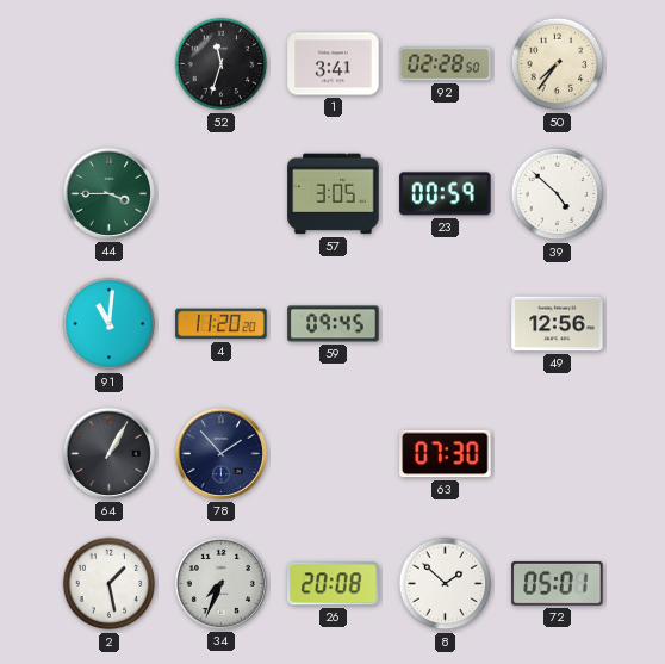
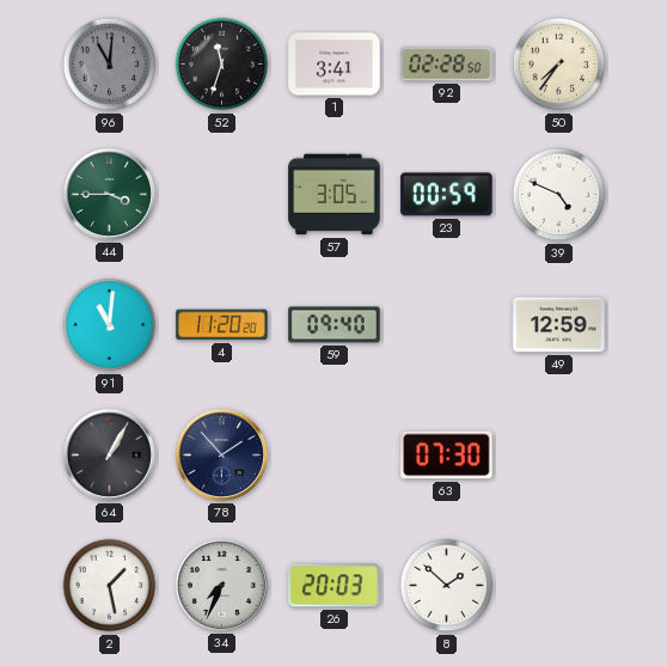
96: none -> 11:01 (110, 65)
39: 4:52 -> 4:49 (559, 195)
59: 09:45 -> 09:40 (335, 325)
49: 12:56 -> 12:59 (559, 325)
26: 20:08 -> 20:03 (335, 586)
72: 05:01 -> none (558, 583)
